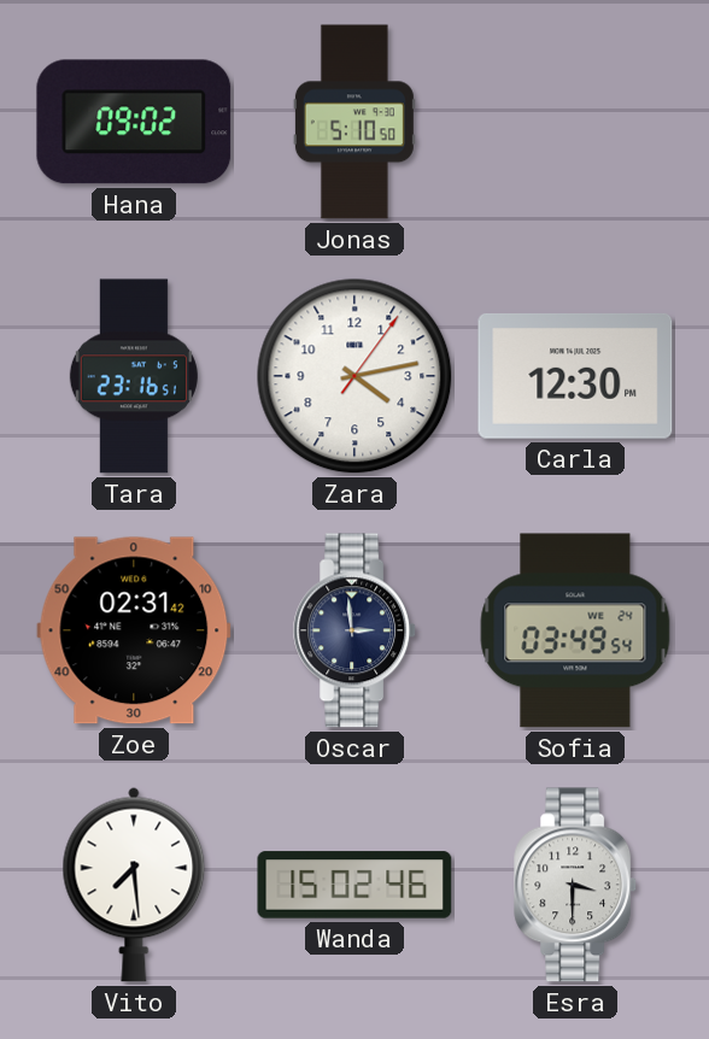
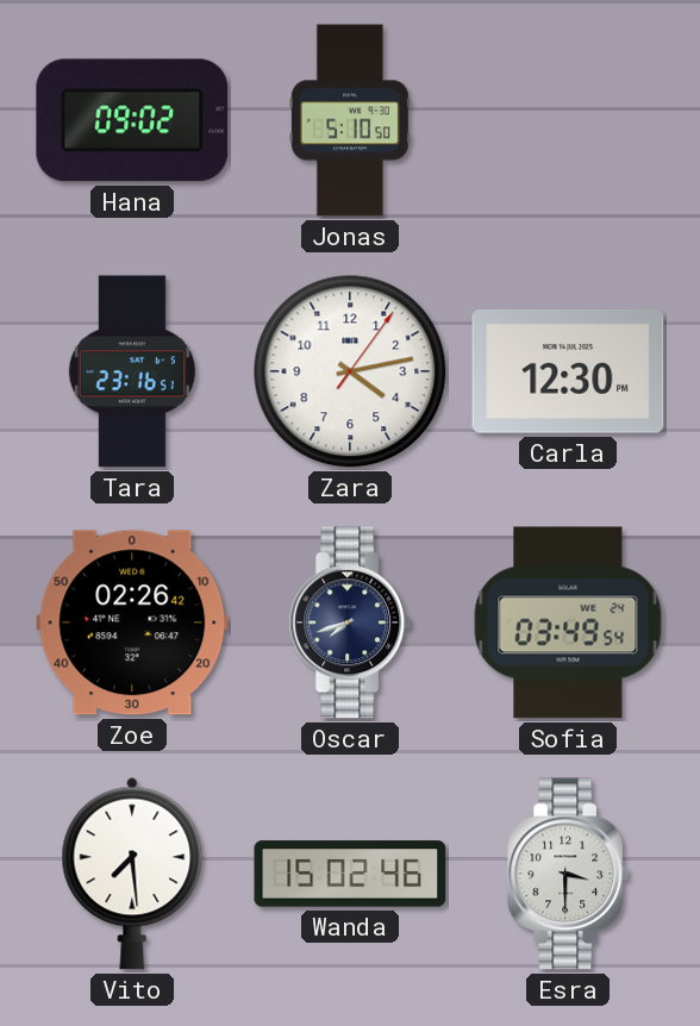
Zoe: 02:31 -> 02:26 (132, 623)
Oscar: 2:59 -> 7:42 (351, 623)
